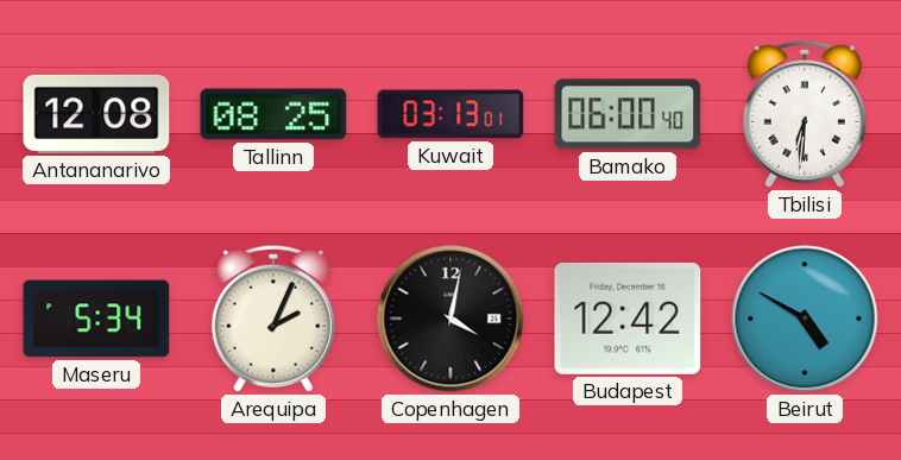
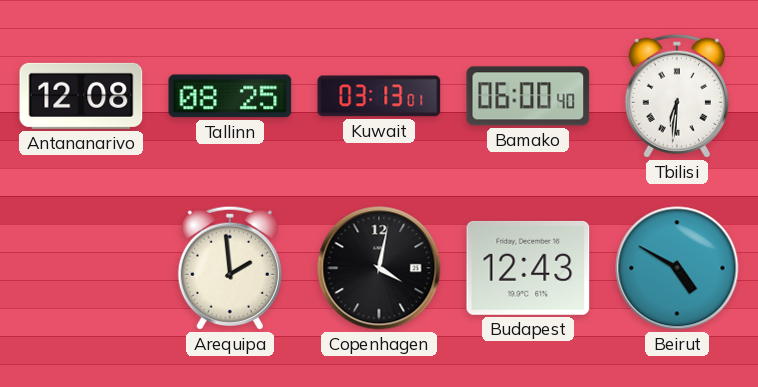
Maseru: 5:34 -> none (96, 319)
Arequipa: 2:04 -> 1:59 (230, 268)
Budapest: 12:42 -> 12:43 (528, 268)
